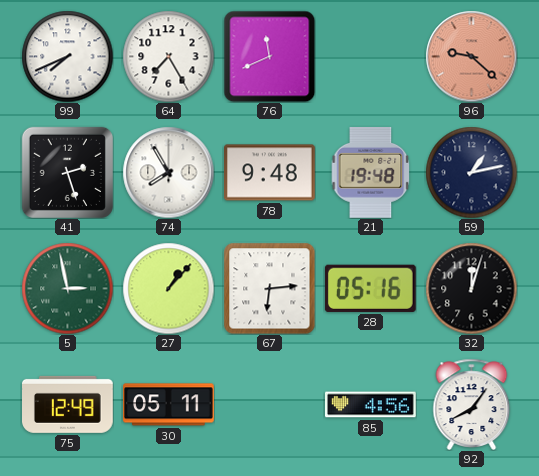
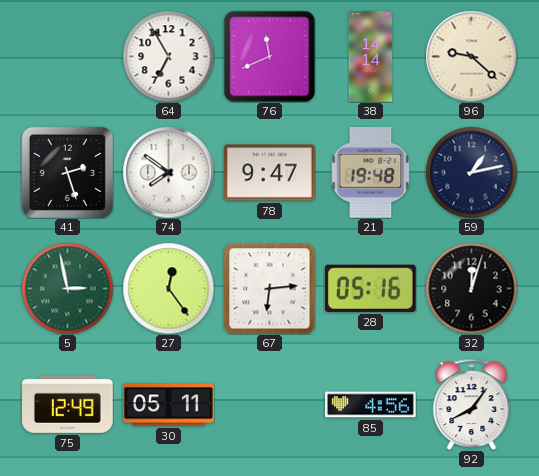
99: 7:41 -> none (67, 56)
64: 7:25 -> 6:55 (168, 56)
38: none -> 14:14 (371, 57)
96 dial: salmon -> cream (471, 56)
74: 7:55 -> 7:51 (168, 172)
78: 9:48 -> 9:47 (270, 173)
27: 1:07 -> 12:24 (168, 288)
